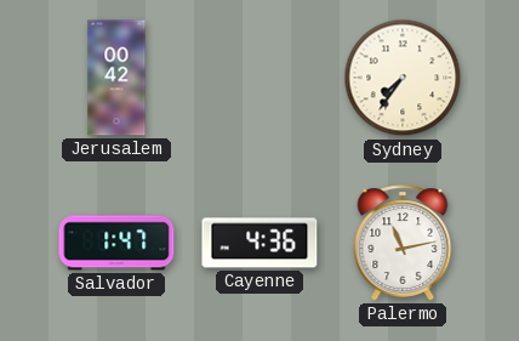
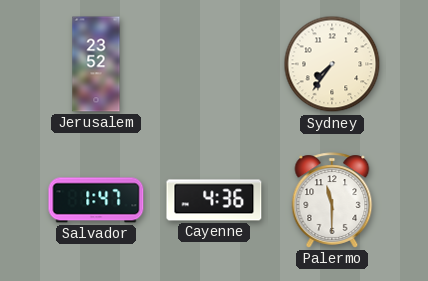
Jerusalem: 00:42 -> 23:52 (96, 64)
Palermo: 11:13 -> 11:30 (332, 200)
